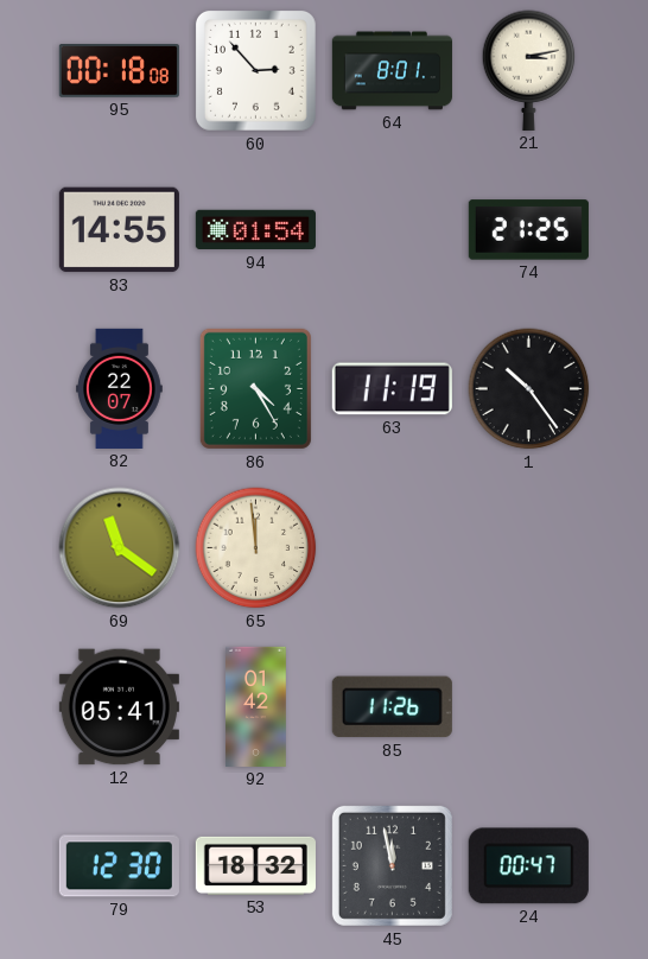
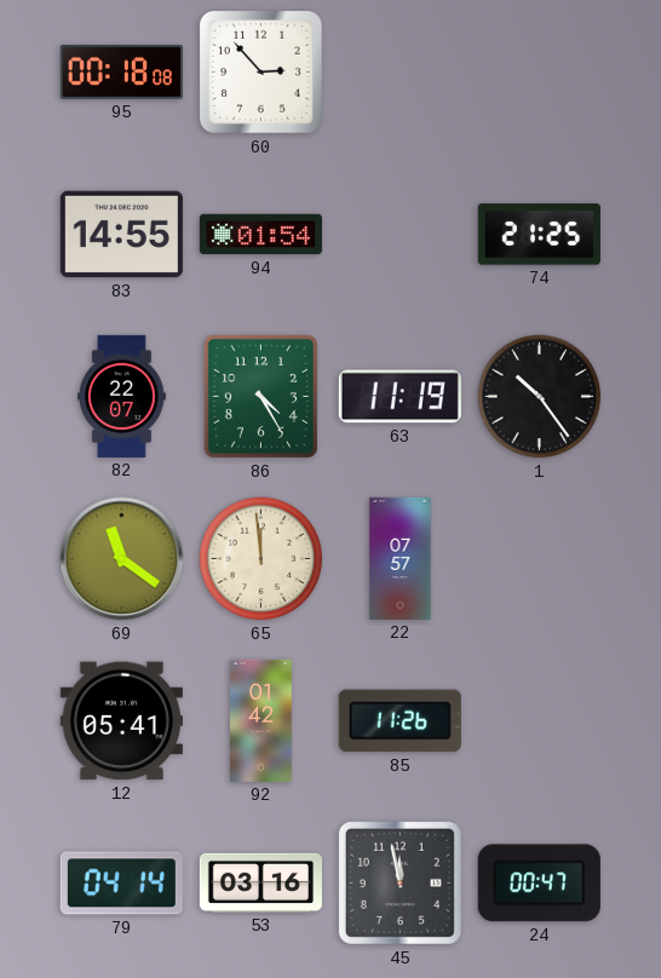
64: 8:01 -> none (392, 71)
21: 3:13 -> none (529, 70)
22: none -> 07:57 (401, 558)
79: 12:30 -> 04:14 (121, 884)
53: 18:32 -> 03:16 (260, 882)
